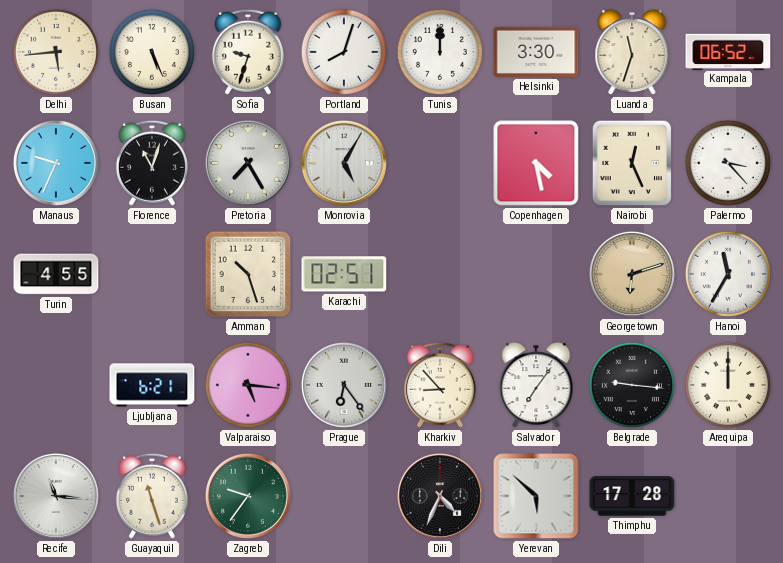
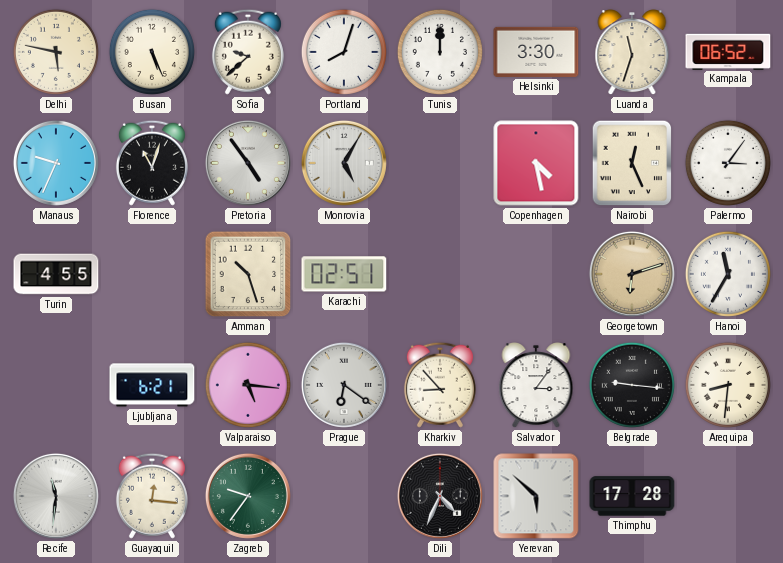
Delhi: 5:44 -> 5:47 (56, 52)
Sofia: 9:33 -> 9:38 (248, 52)
Pretoria: 7:25 -> 4:54 (248, 163)
Palermo: 3:23 -> 3:06 (728, 163)
Prague: 6:24 -> 6:21 (344, 385)
Salvador: 7:06 -> 3:06 (536, 386)
Arequipa: 12:00 -> 8:31 (728, 385)
Recife: 11:16 -> 11:31 (56, 496)
Guayaquil: 11:27 -> 12:16 (152, 496)
